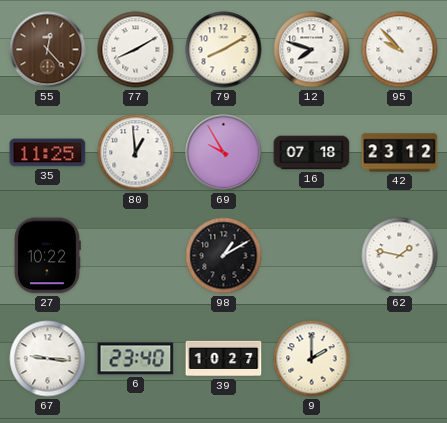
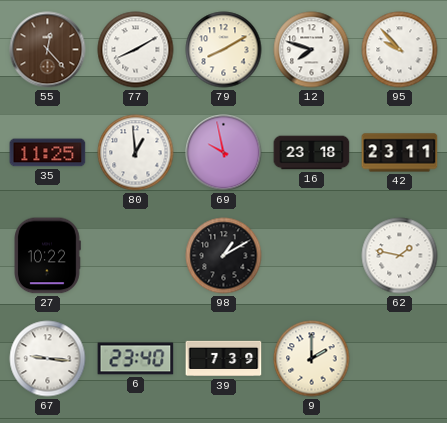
69: 9:55 -> 9:58 (224, 153)
16: 07:18 -> 23:18 (312, 153)
42: 23:12 -> 23:11 (400, 153)
39: 10:27 -> 7:39 (224, 359)
